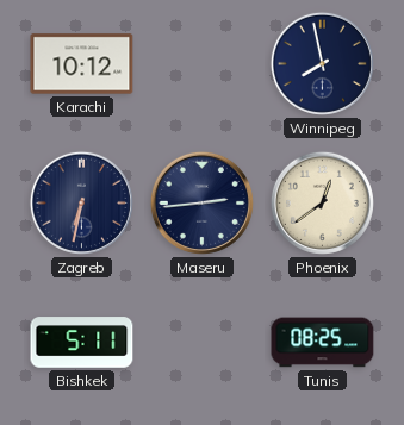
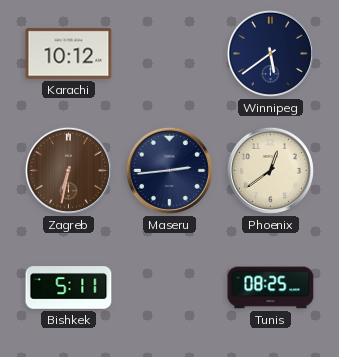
Winnipeg: 7:58 -> 5:39 (270, 53)
Zagreb dial: navy -> brown (68, 170)
